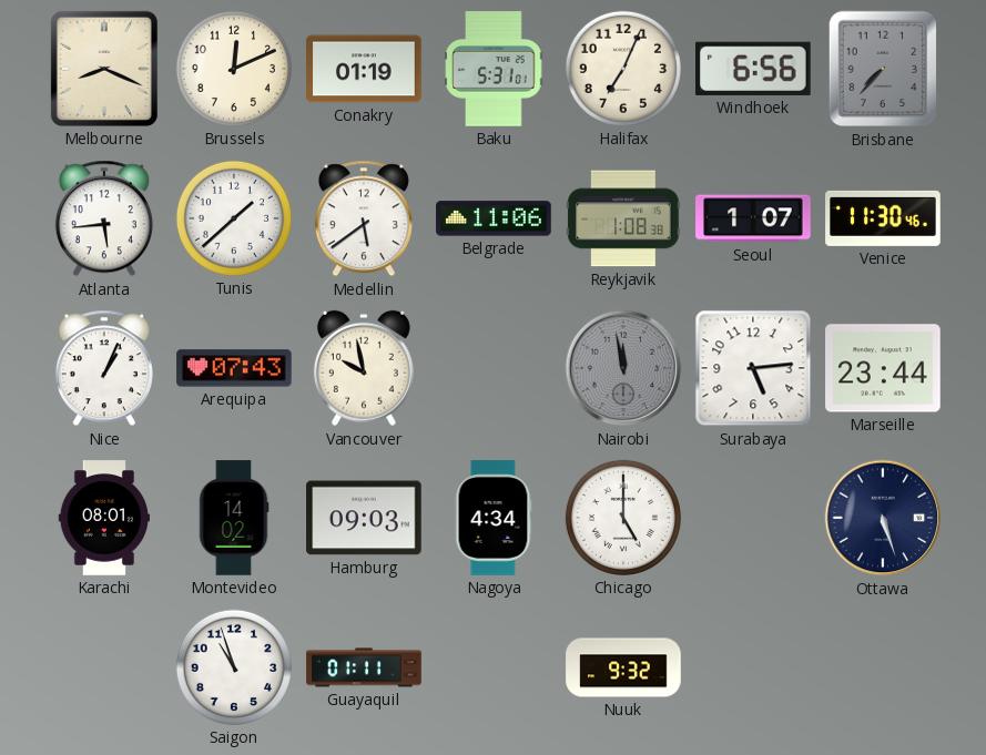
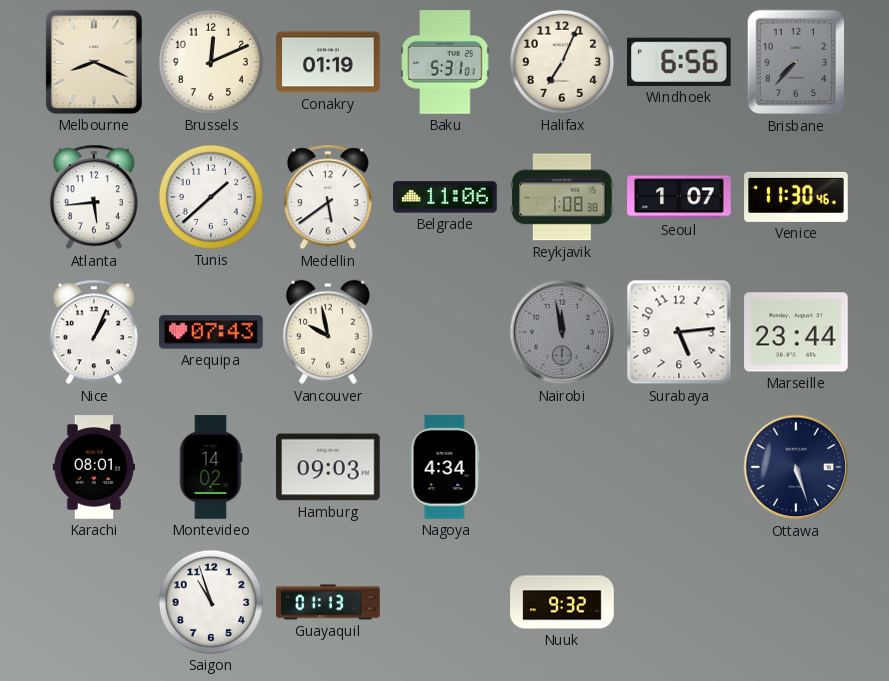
Chicago: 5:00 -> none (623, 518)
Guayaquil: 01:11 -> 01:13 (328, 602)
